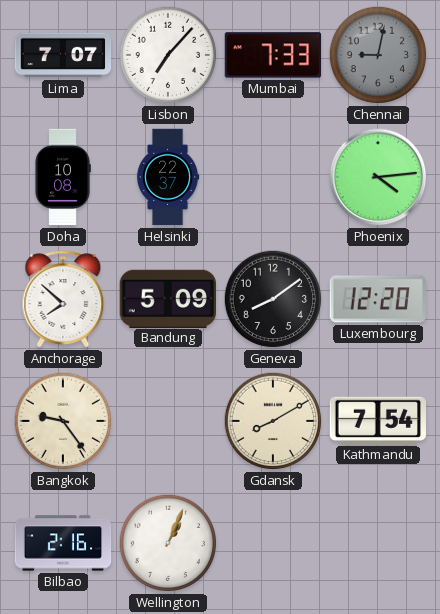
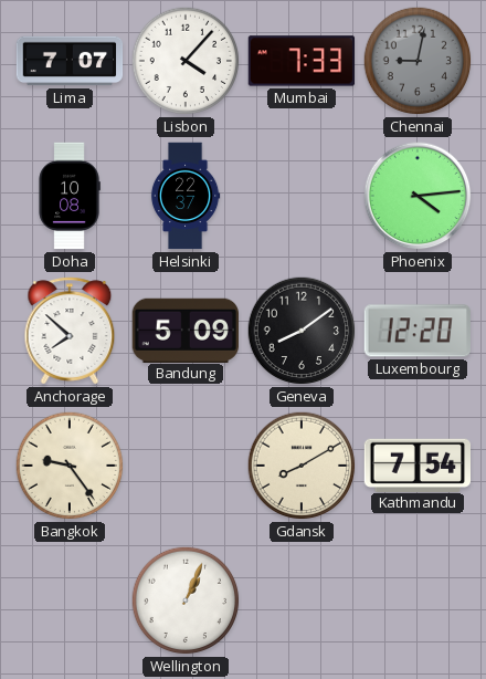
Lisbon: 7:07 -> 4:07 (186, 61)
Bilbao: 2:16 -> none (63, 543)
